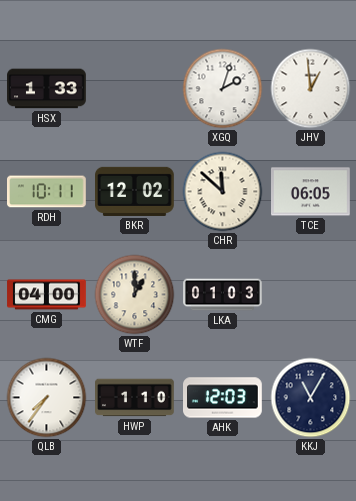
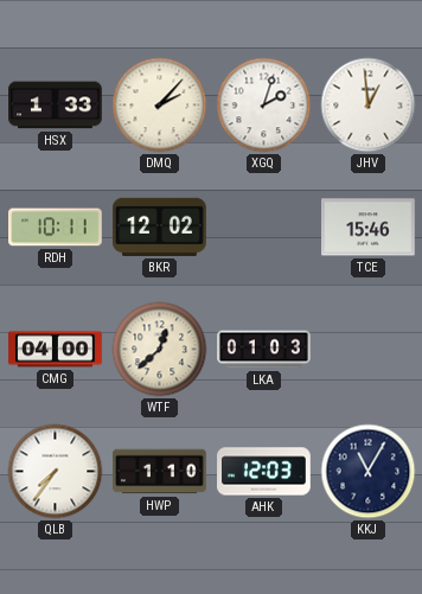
DMQ: none -> 2:07 (160, 106)
CHR: 11:52 -> none (223, 192)
TCE: 06:05 -> 15:46 (369, 228)
WTF: 1:00 -> 12:38 (160, 350)
